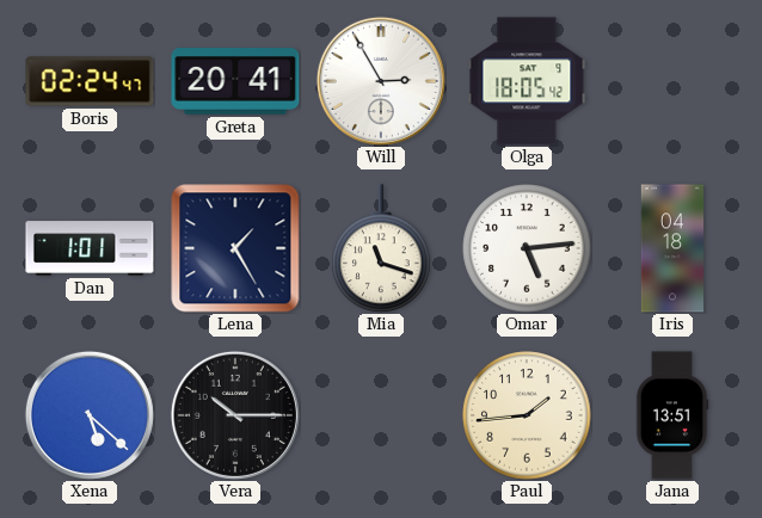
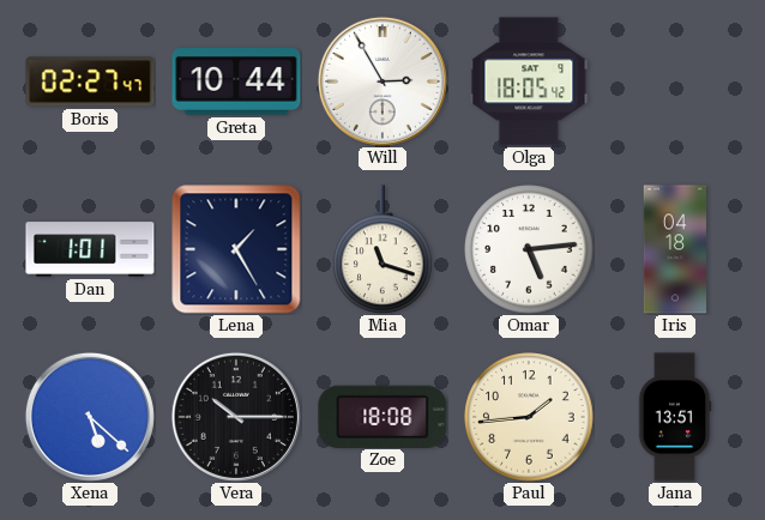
Boris: 02:24 -> 02:27 (90, 81)
Greta: 20:41 -> 10:44 (236, 83)
Zoe: none -> 18:08 (382, 416)
